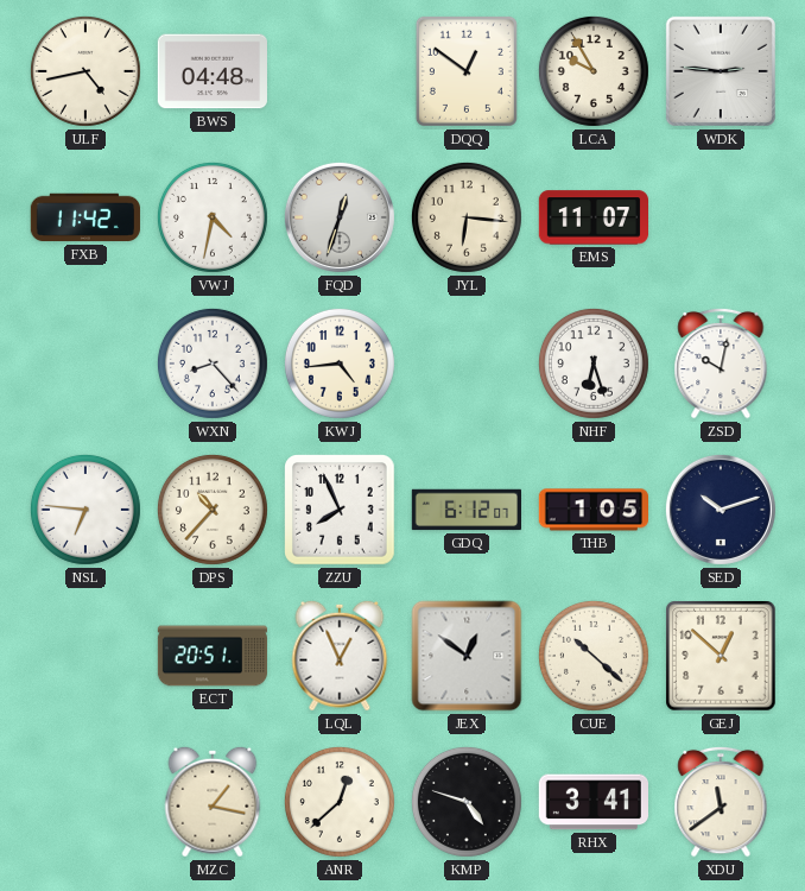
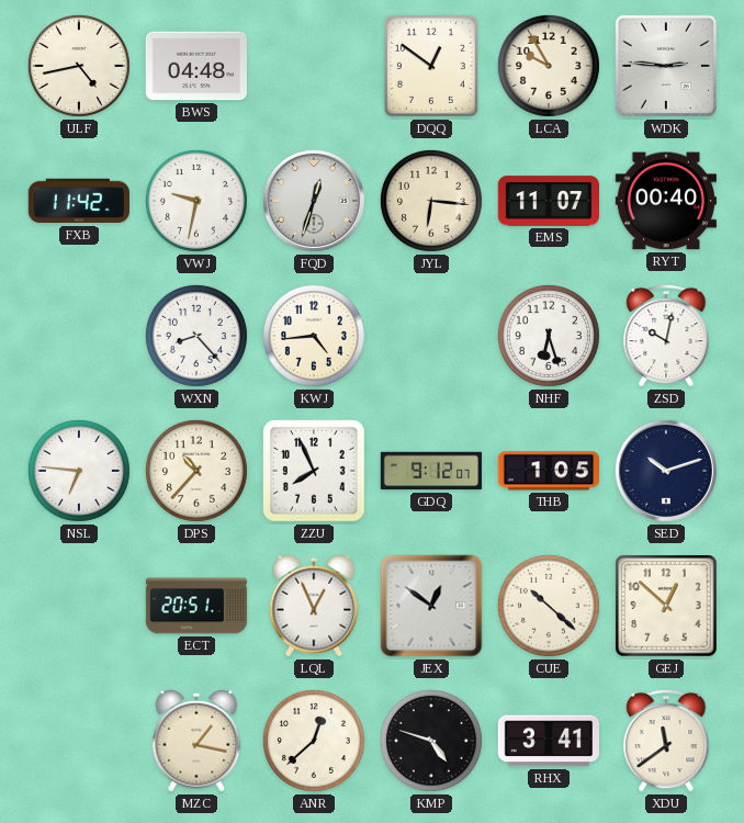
VWJ: 4:32 -> 9:32 (196, 201)
RYT: none -> 00:40 (666, 201)
GDQ: 6:12 -> 9:12 (430, 471)
